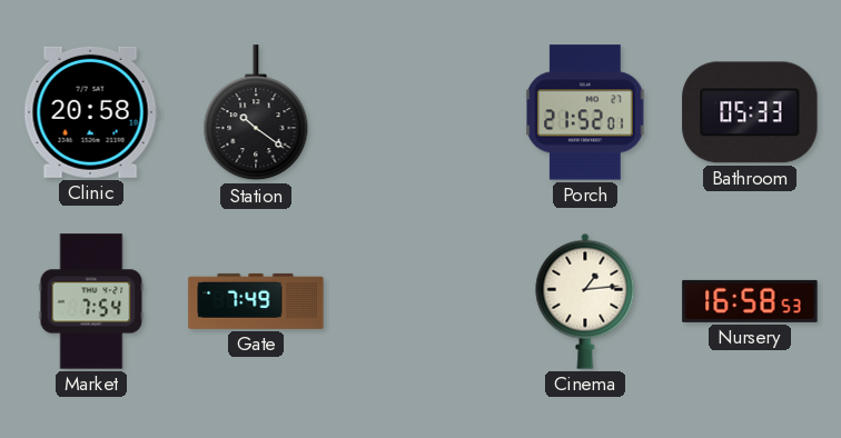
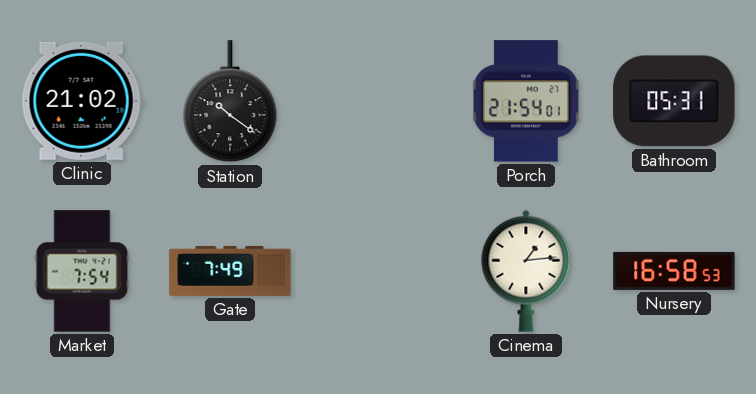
Clinic: 20:58 -> 21:02 (82, 101)
Porch: 21:52 -> 21:54 (527, 101)
Bathroom: 05:33 -> 05:31 (674, 101)
